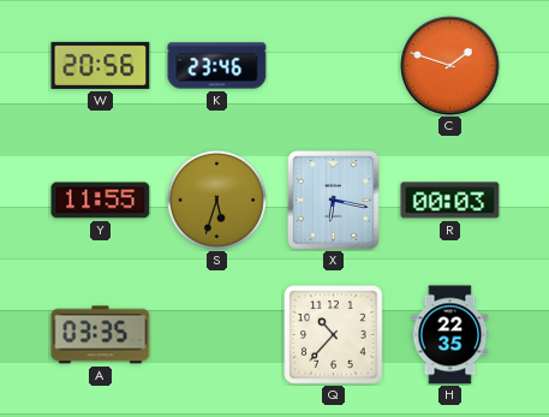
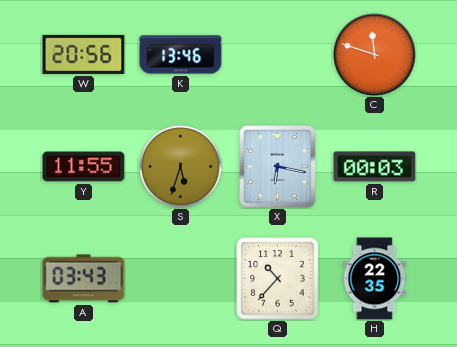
K: 23:46 -> 13:46 (181, 55)
C: 1:48 -> 11:48 (375, 55)
A: 03:35 -> 03:43 (84, 279)
